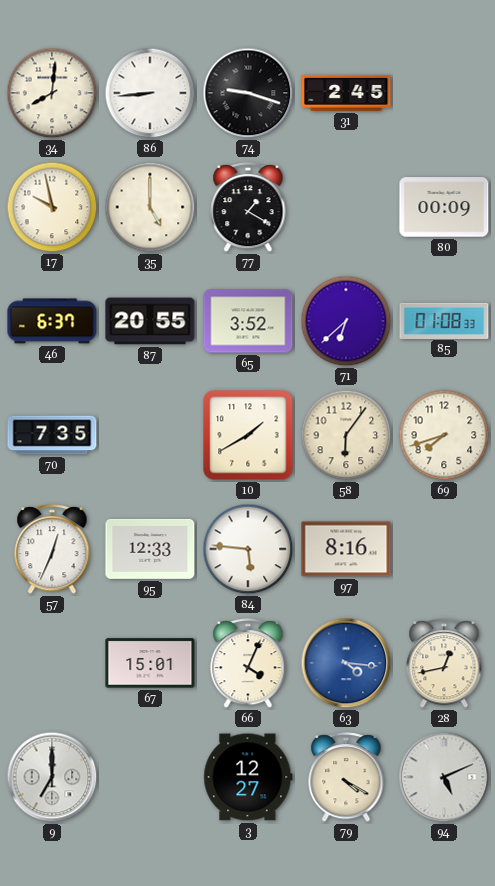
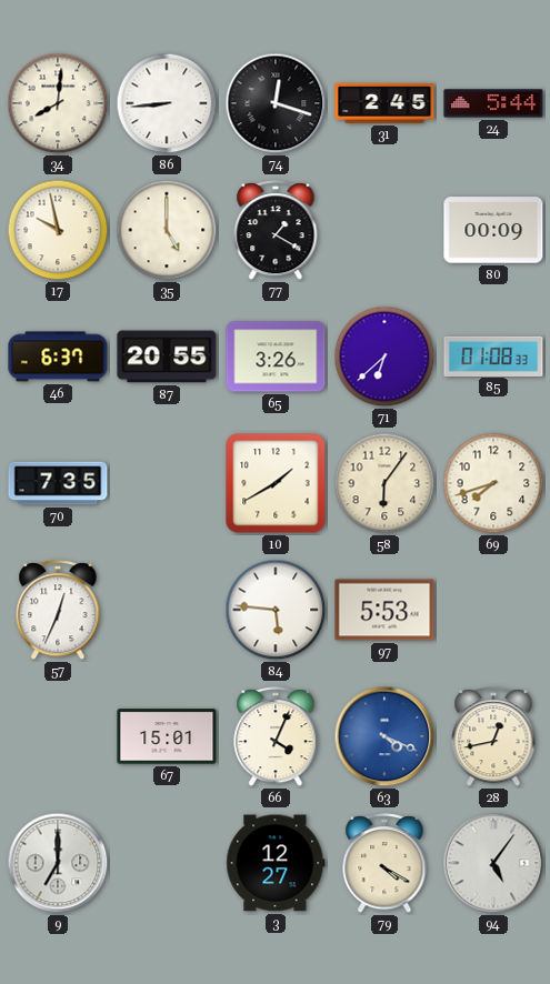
74: 9:18 -> 12:18 (276, 103)
24: none -> 5:44 (493, 103)
65: 3:52 -> 3:26 (276, 357)
95: 12:33 -> none (150, 549)
97: 8:16 -> 5:53 (384, 610)
63: 4:16 -> 4:19 (384, 736)
94: 5:11 -> 5:06 (493, 863)
